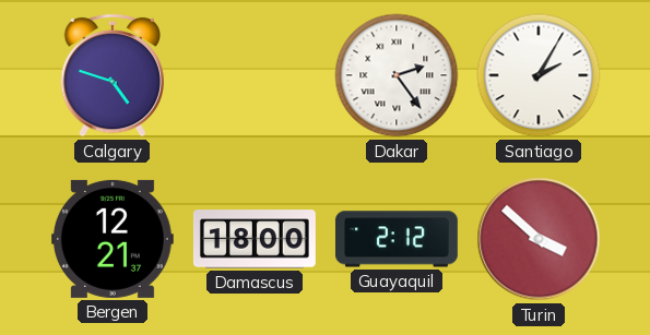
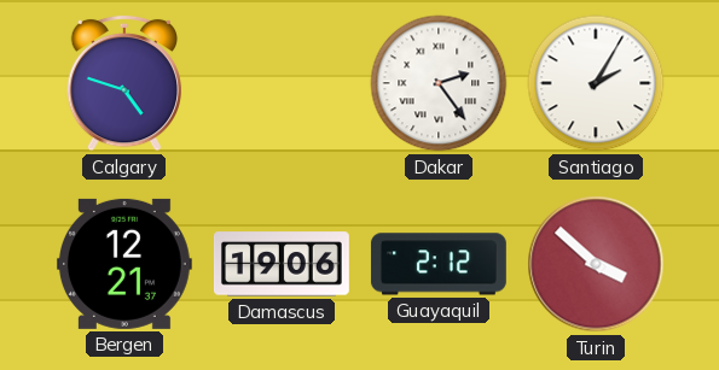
Damascus: 18:00 -> 19:06 (282, 264)
